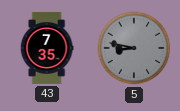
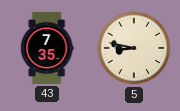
5 dial: grey -> cream (134, 48)
